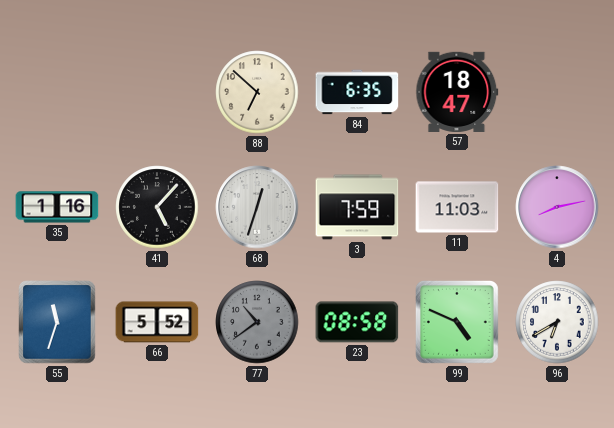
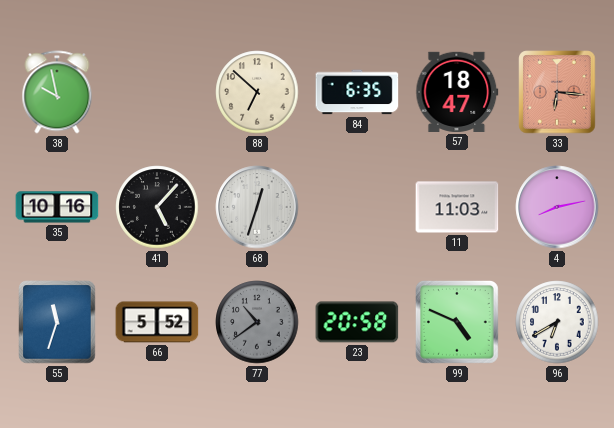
38: none -> 9:58 (57, 92)
33: none -> 6:16 (557, 92)
35: 1:16 -> 10:16 (57, 207)
3: 7:59 -> none (357, 207)
23: 08:58 -> 20:58 (357, 322)
